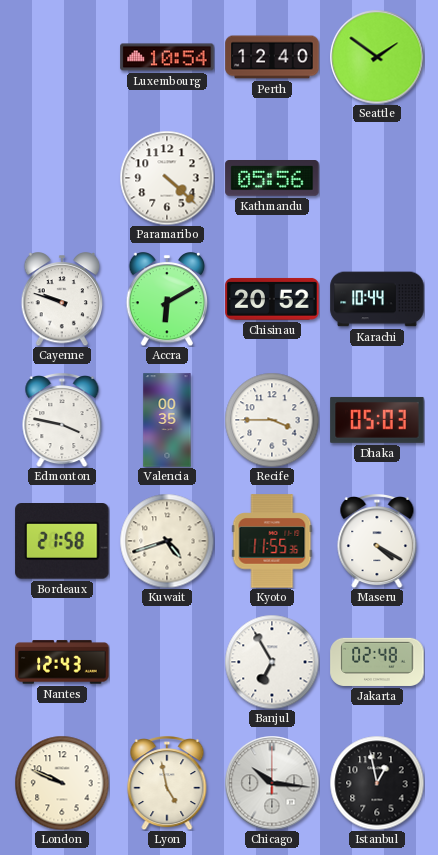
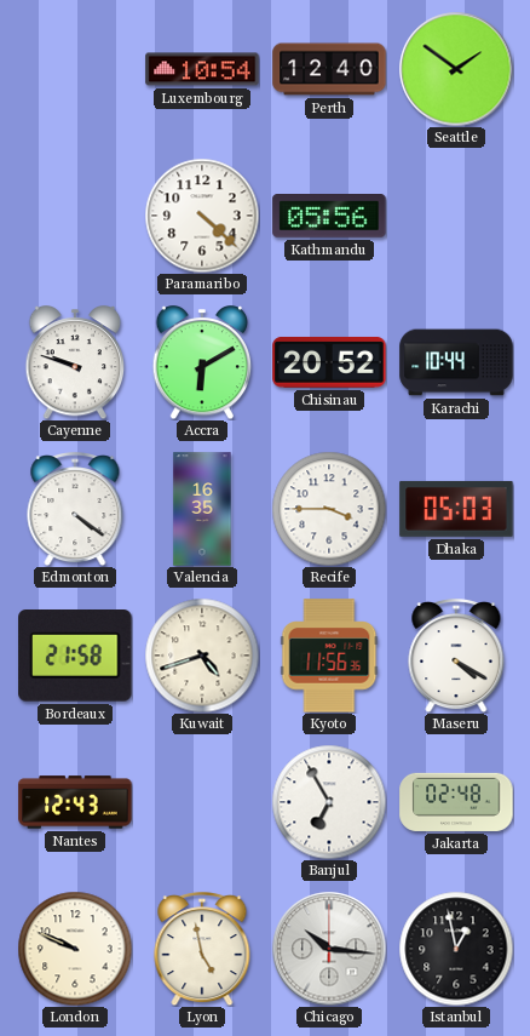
Edmonton: 3:47 -> 4:21 (75, 510)
Valencia: 00:35 -> 16:35 (202, 509)
Kyoto: 11:55 -> 11:56 (329, 656)
